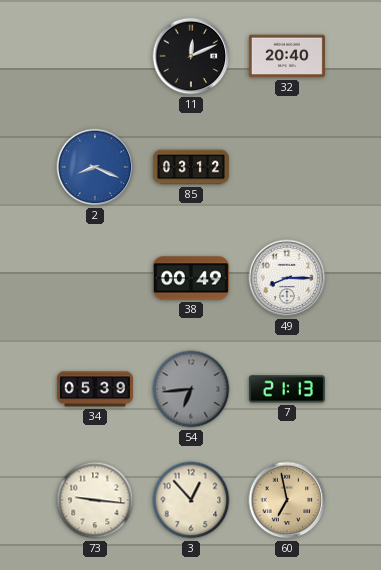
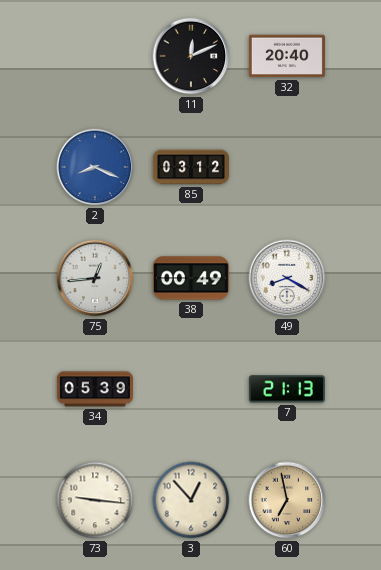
75: none -> 12:44 (95, 278)
49: 8:15 -> 8:20 (287, 278)
54: 6:44 -> none (191, 389)
